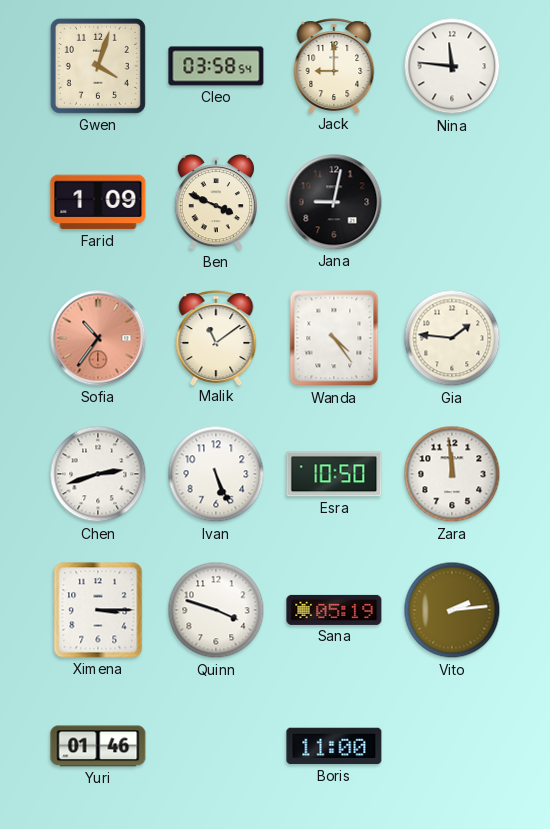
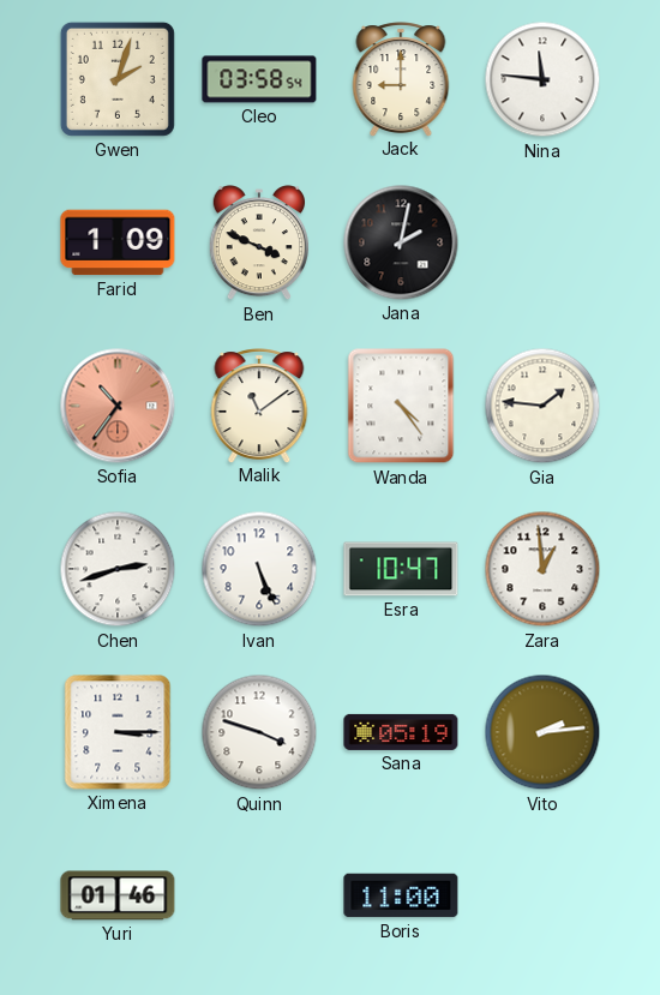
Gwen: 4:03 -> 2:03 (118, 79)
Jana: 9:02 -> 2:02 (401, 242)
Esra: 10:50 -> 10:47 (401, 569)
Zara: 11:59 -> 12:59 (542, 569)
